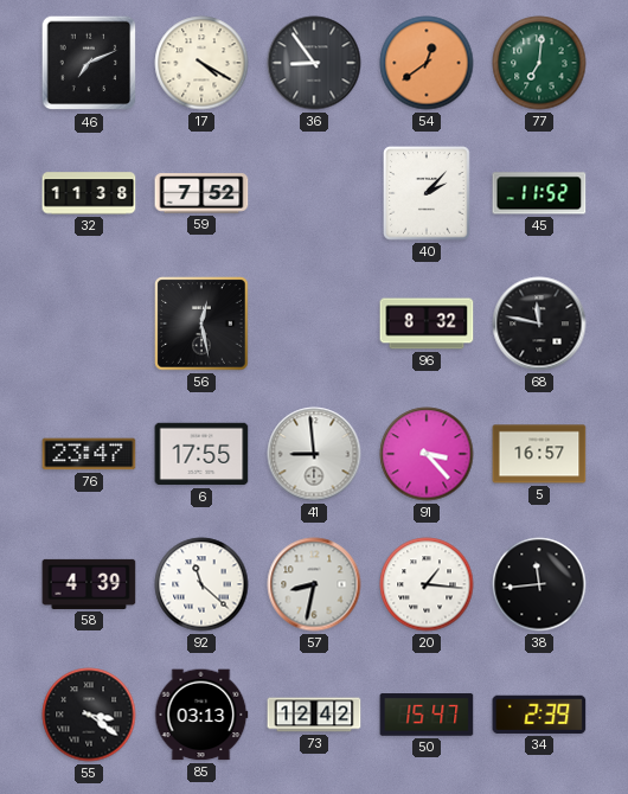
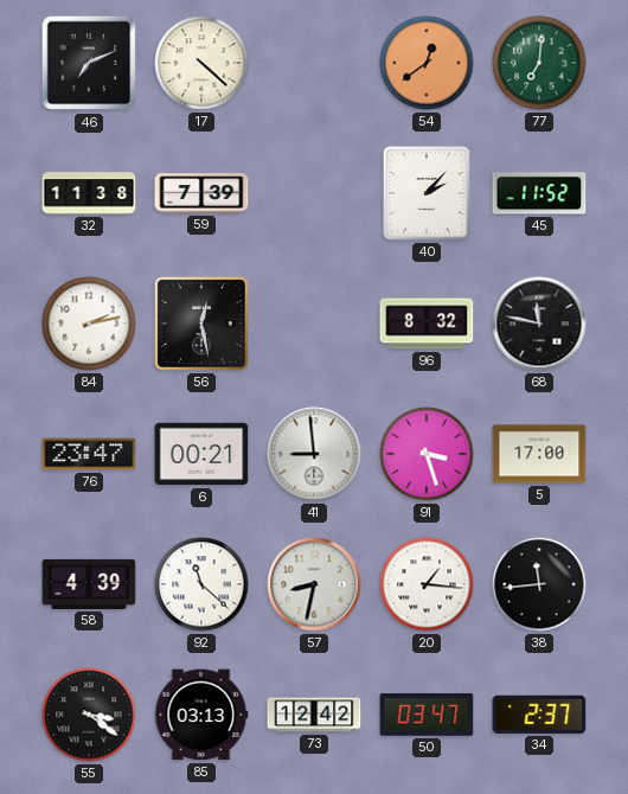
17: 4:20 -> 4:22 (201, 63)
36: 8:54 -> none (314, 63)
59: 7:52 -> 7:39 (201, 193)
84: none -> 2:13 (89, 324)
6: 17:55 -> 00:21 (201, 454)
91: 3:23 -> 3:27 (427, 454)
5: 16:57 -> 17:00 (539, 454)
50: 15:47 -> 03:47 (427, 715)
34: 2:39 -> 2:37 (539, 715)
